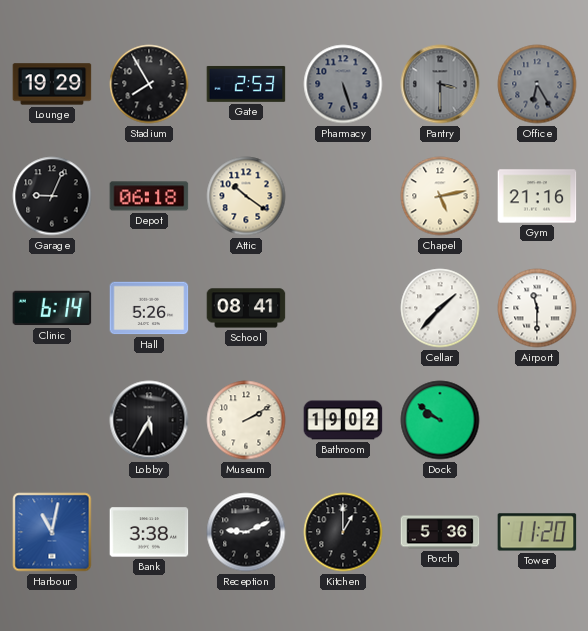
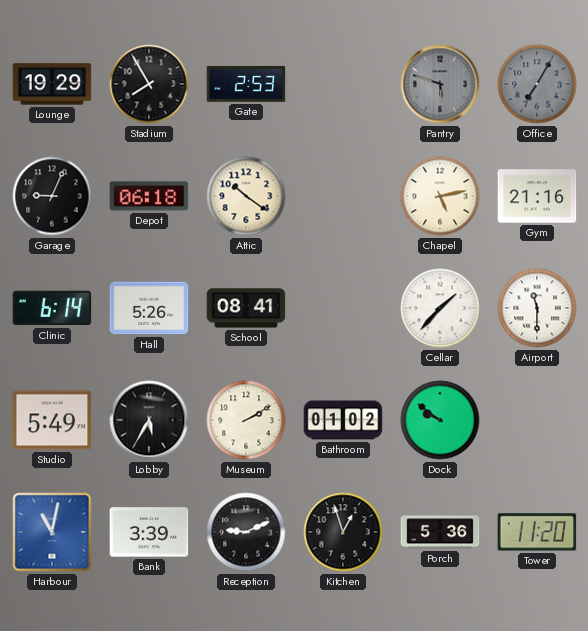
Pharmacy: 5:27 -> none (343, 84)
Pantry: 3:30 -> 5:48 (440, 84)
Office: 6:25 -> 7:05 (537, 84)
Studio: none -> 5:49 (52, 420)
Bathroom: 19:02 -> 01:02 (343, 420)
Bank: 3:38 -> 3:39 (149, 532)
Kitchen: 1:00 -> 12:57 (343, 532)
